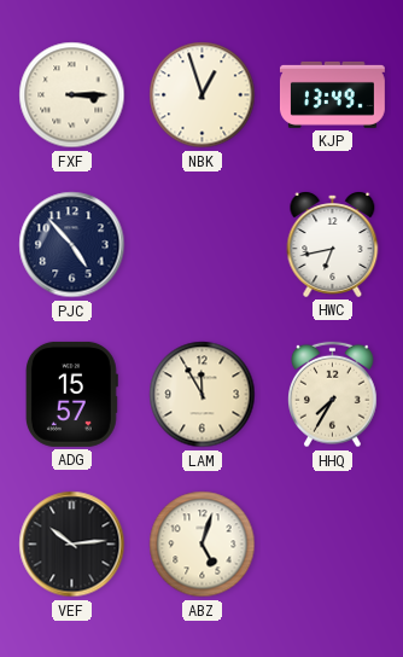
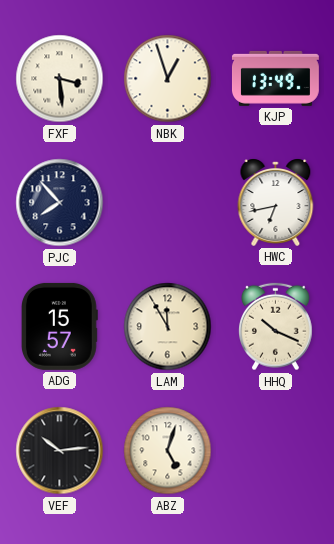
FXF: 3:15 -> 3:29 (60, 79)
PJC: 4:53 -> 7:53 (60, 203)
HHQ: 7:35 -> 10:19 (276, 327)
